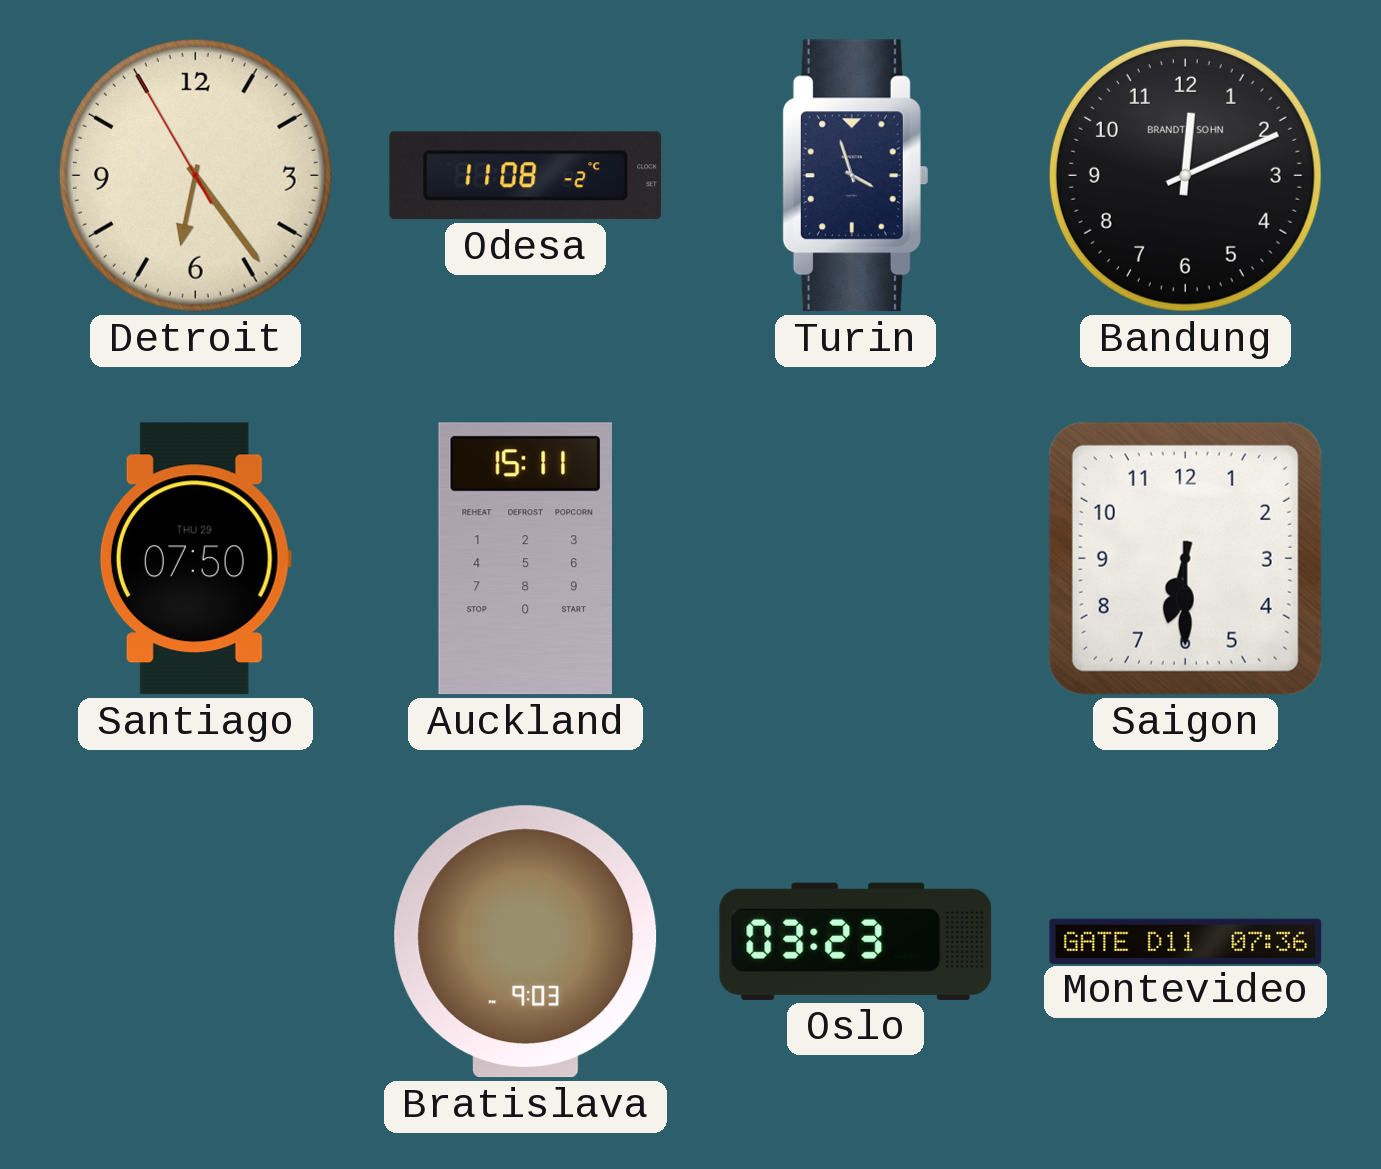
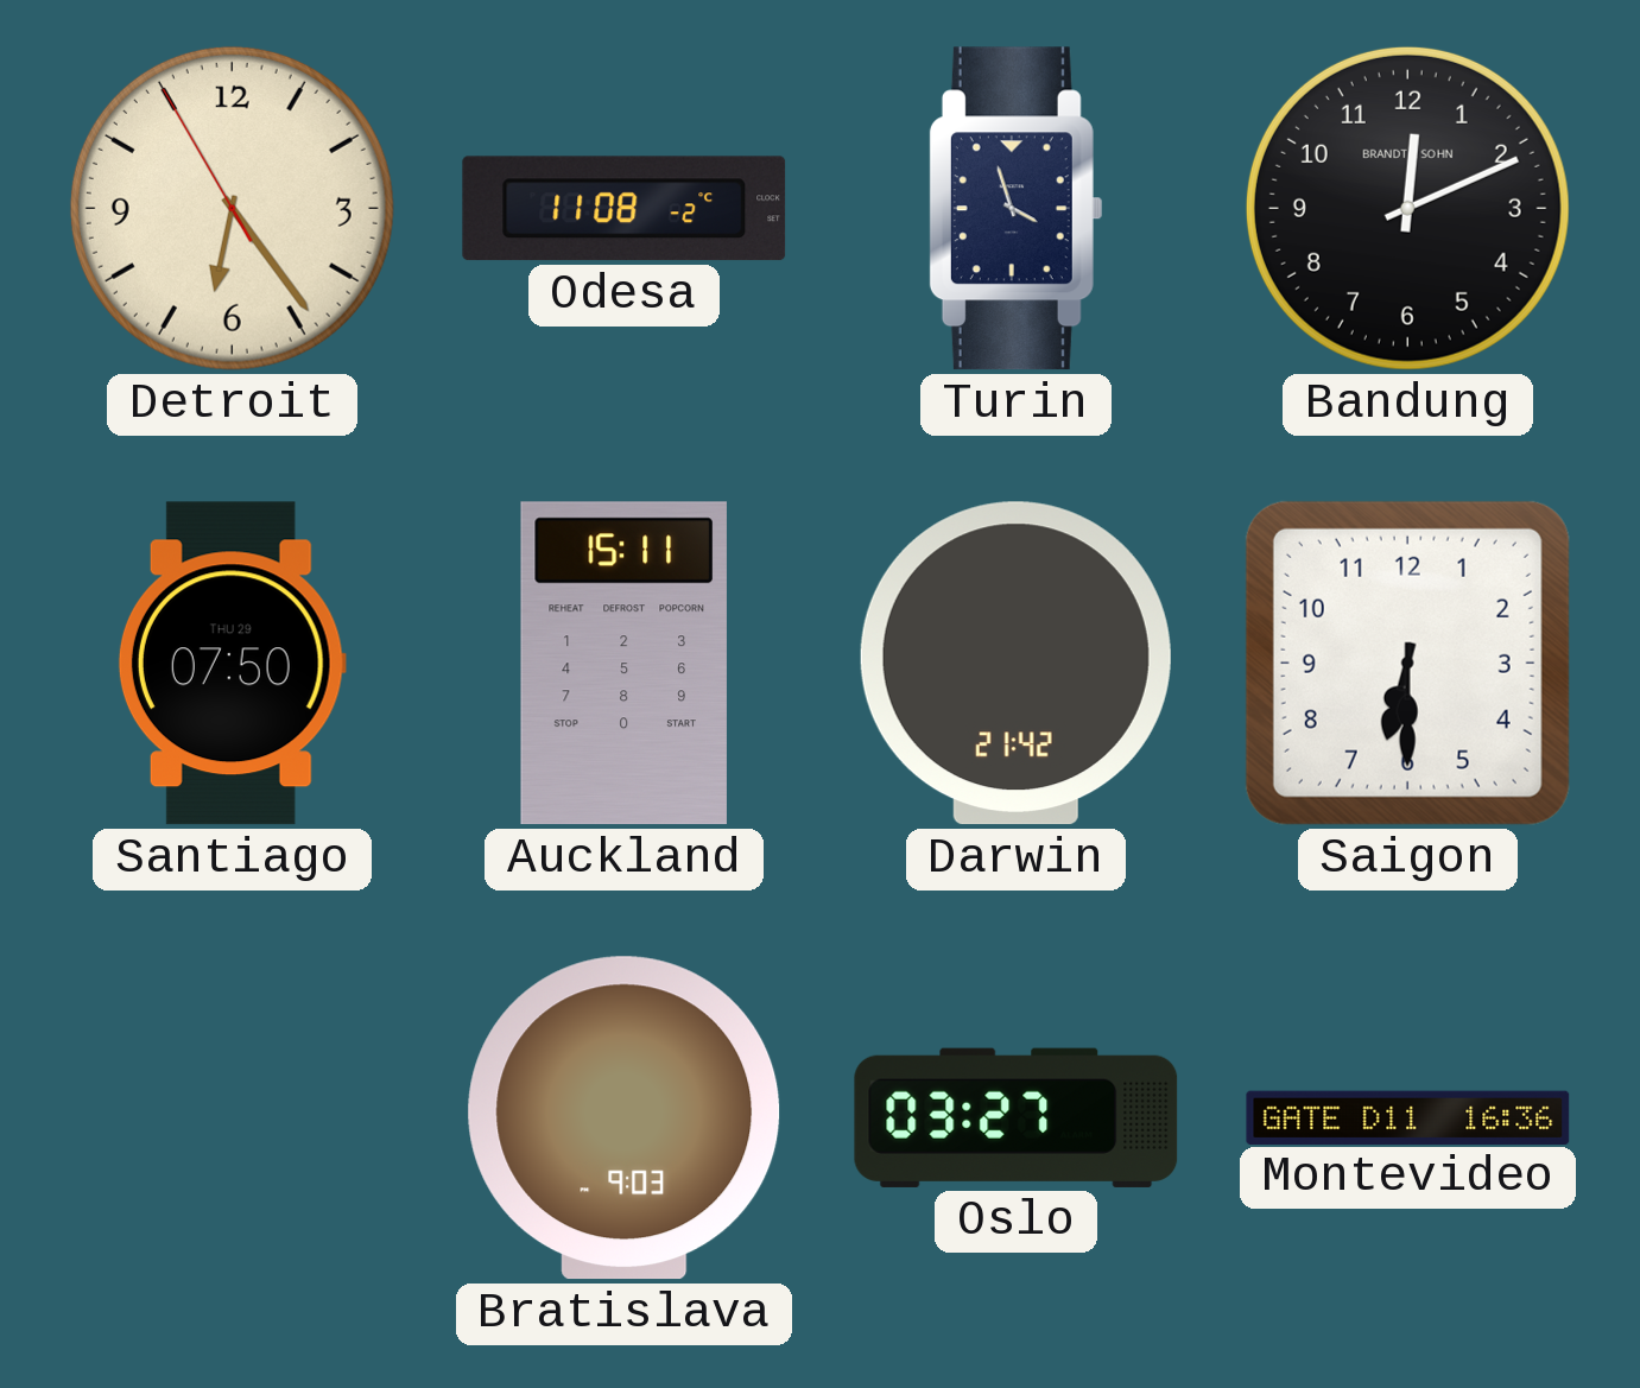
Darwin: none -> 21:42 (1015, 664)
Oslo: 03:23 -> 03:27 (1017, 1117)
Montevideo: 07:36 -> 16:36 (1408, 1117)
